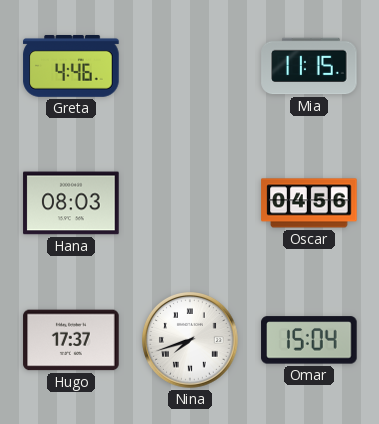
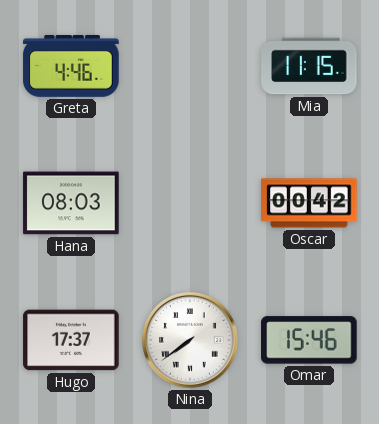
Oscar: 04:56 -> 00:42 (309, 203)
Nina: 7:42 -> 7:39 (190, 340)
Omar: 15:04 -> 15:46 (309, 340)
